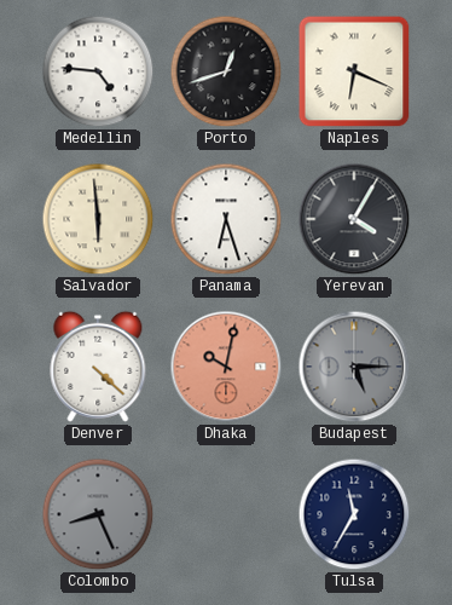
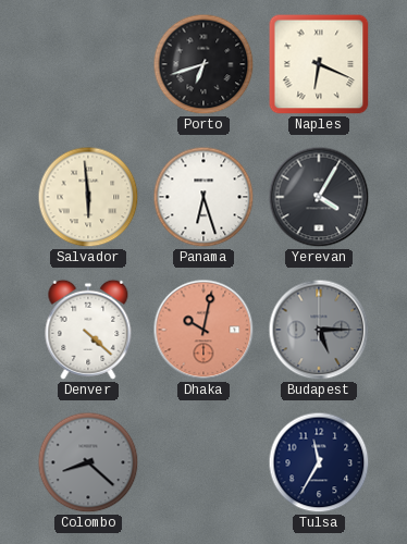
Medellin: 4:46 -> none (98, 71)
Porto: 12:42 -> 6:42 (203, 64)
Colombo: 8:26 -> 8:22 (88, 462)
